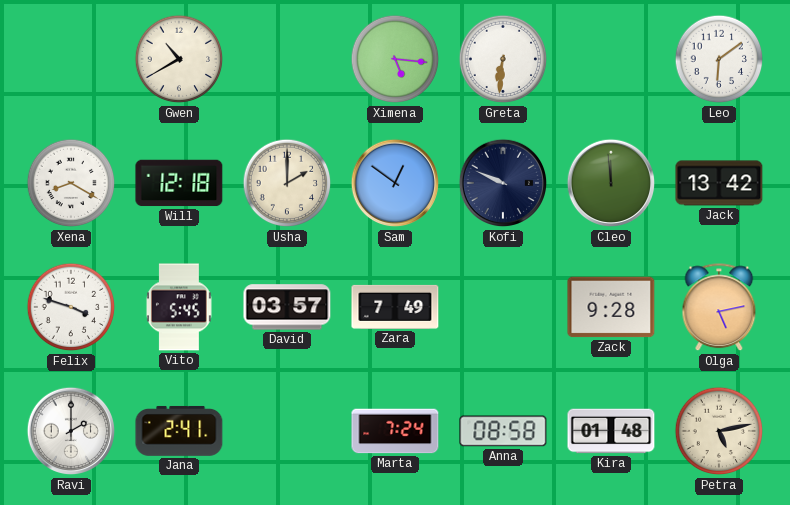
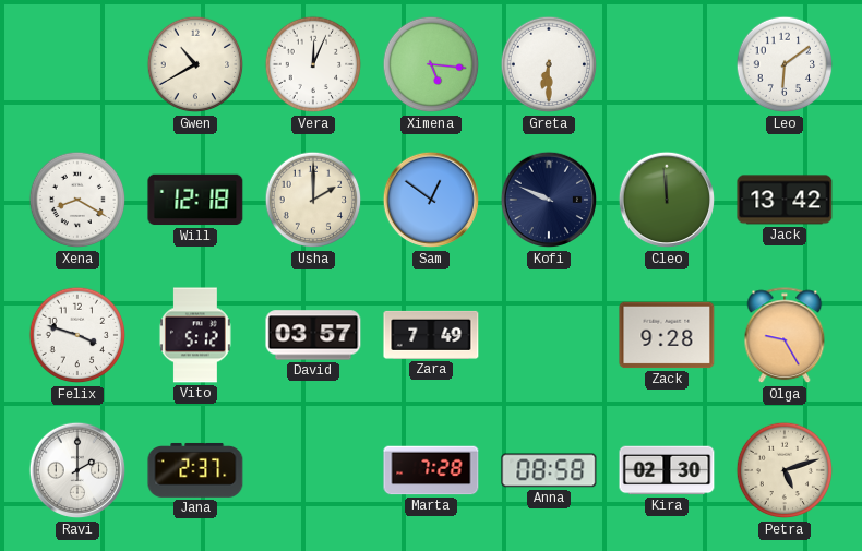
Vera: none -> 12:04 (313, 64)
Greta: 6:31 -> 6:30 (549, 64)
Vito: 5:45 -> 5:12 (195, 335)
Olga: 5:13 -> 9:25 (785, 336)
Jana: 2:41 -> 2:37 (195, 470)
Marta: 7:24 -> 7:28 (431, 470)
Kira: 01:48 -> 02:30 (667, 470)
Petra: 5:13 -> 5:12 (785, 470)
